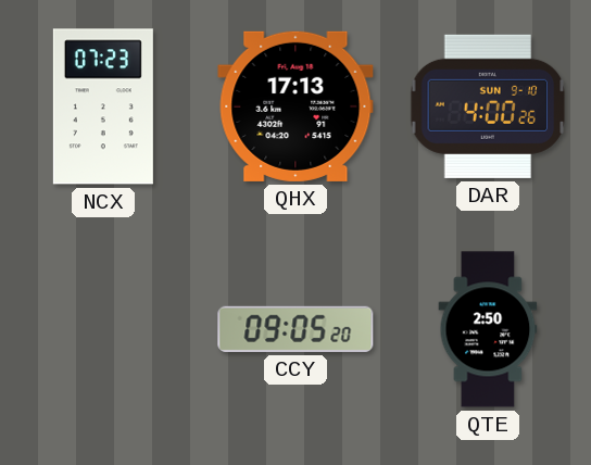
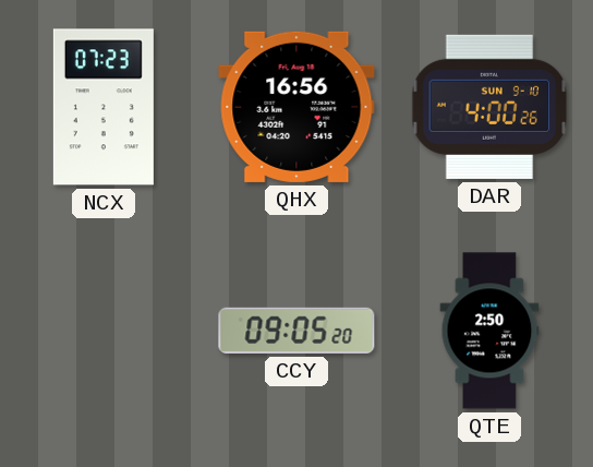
QHX: 17:13 -> 16:56 (296, 107)
